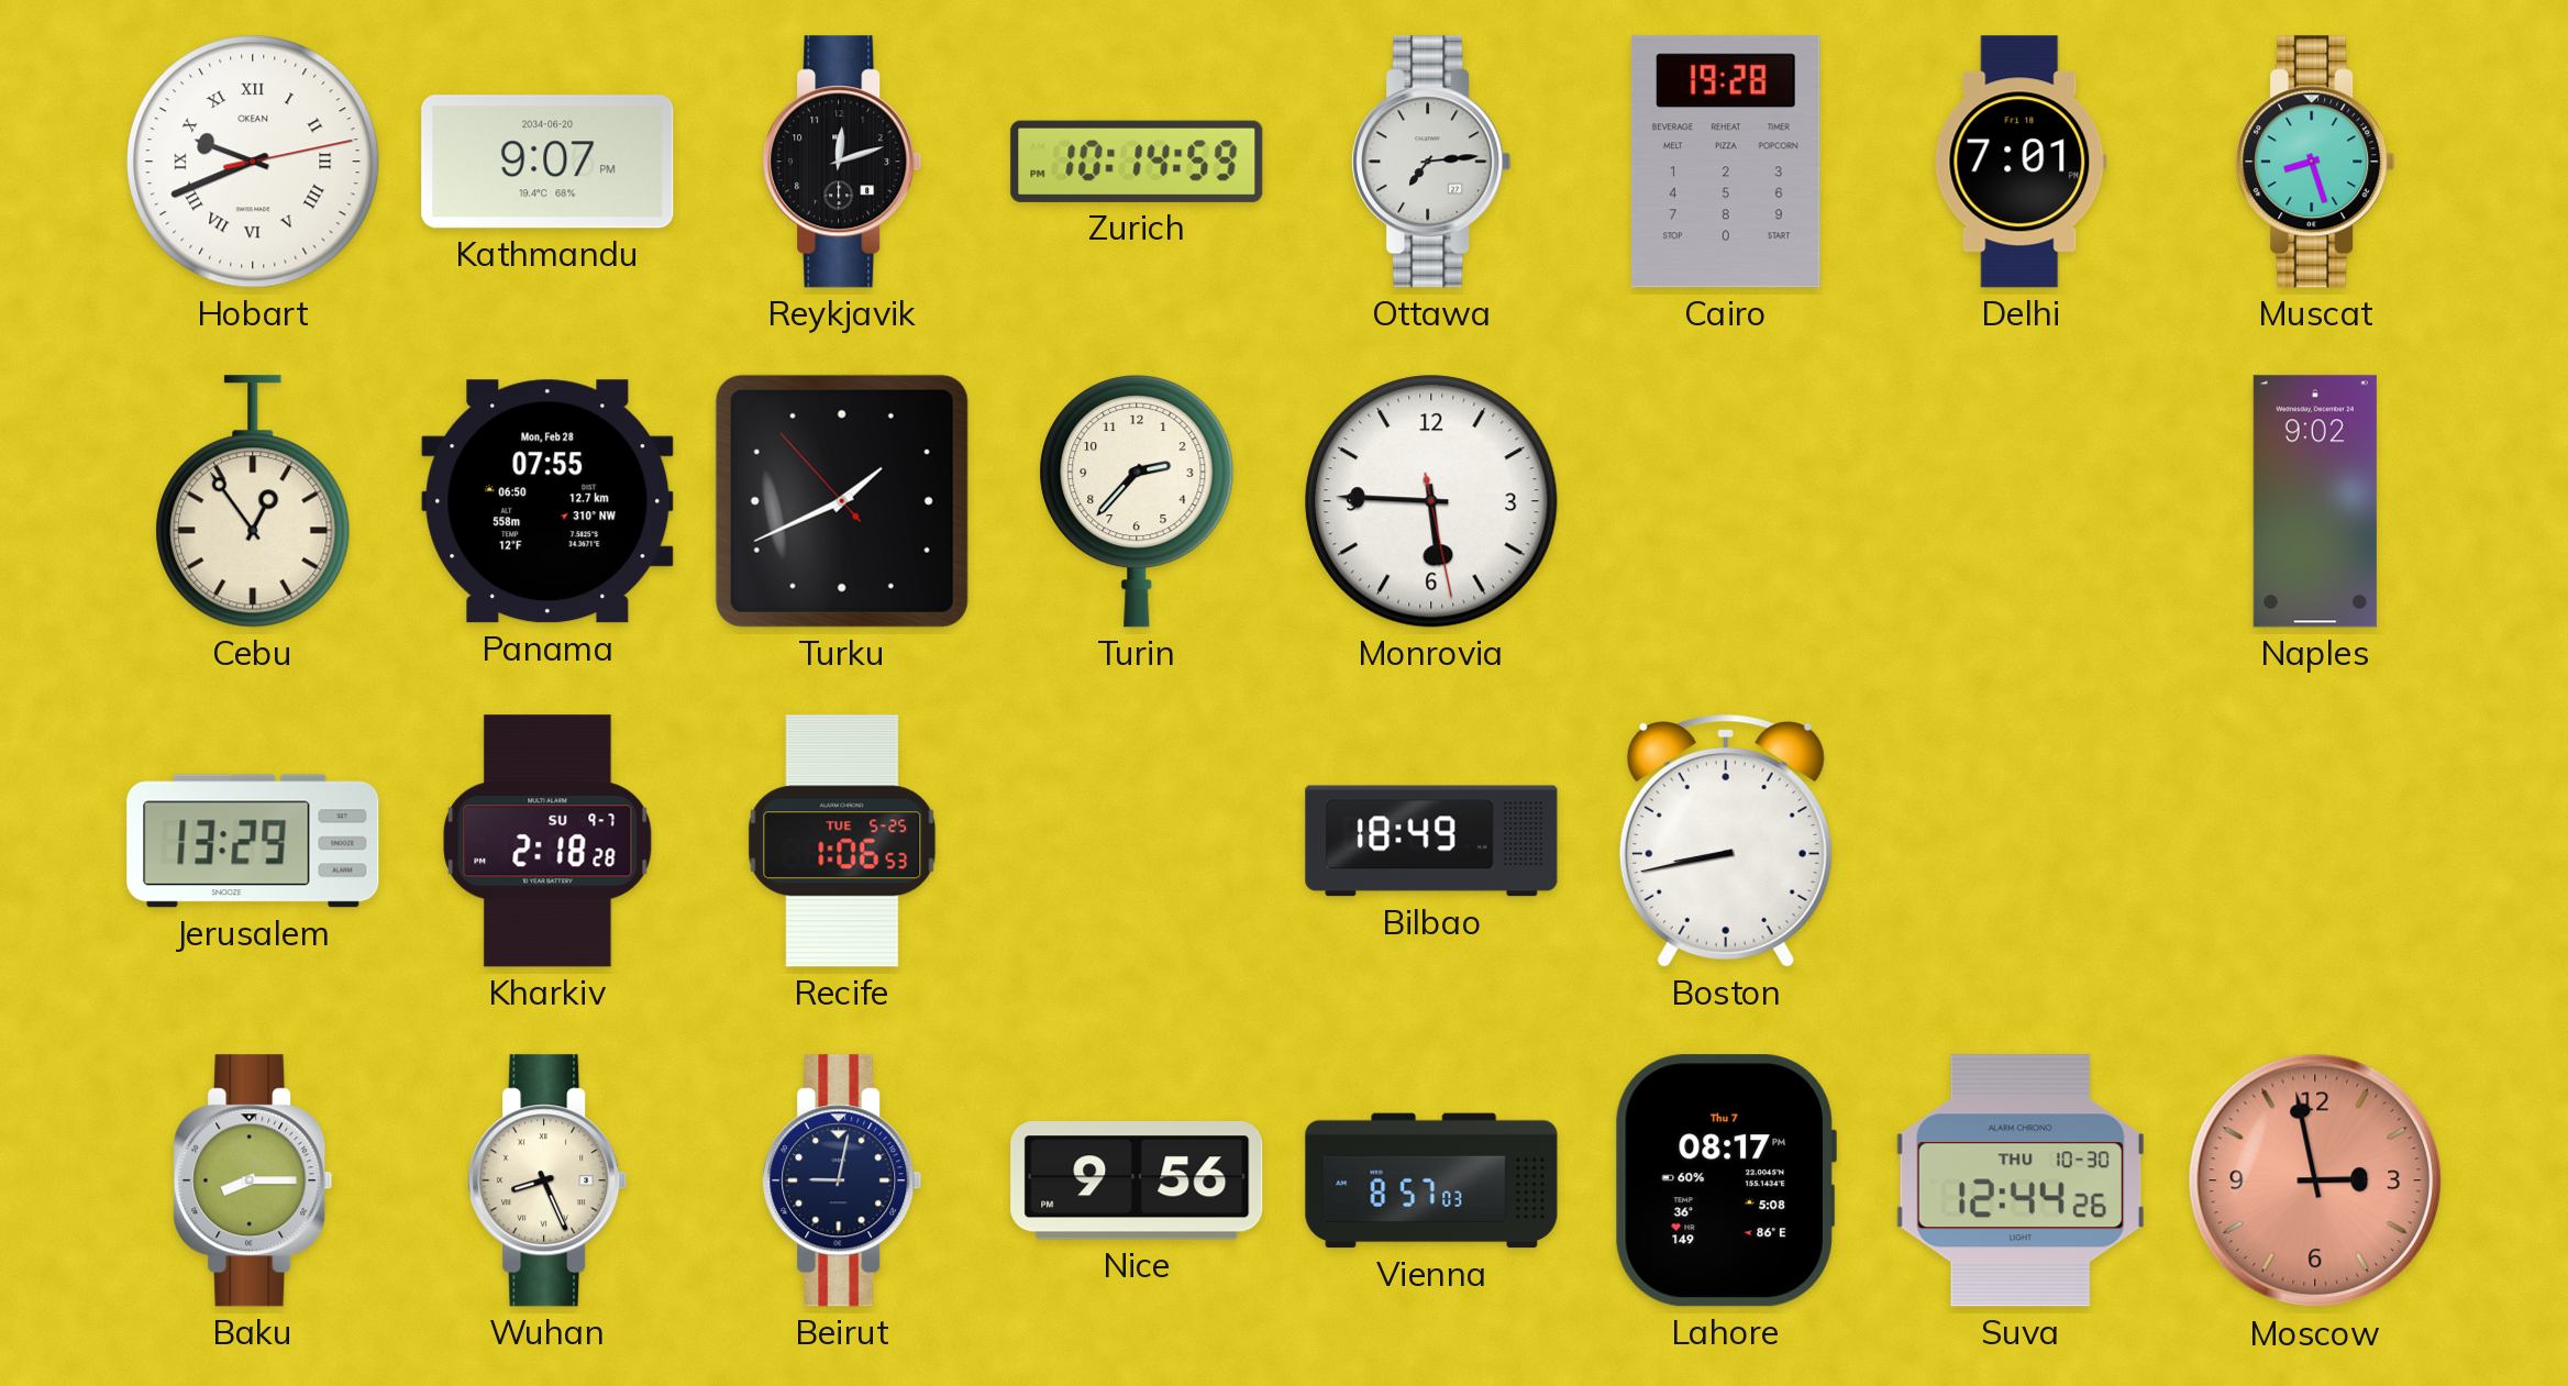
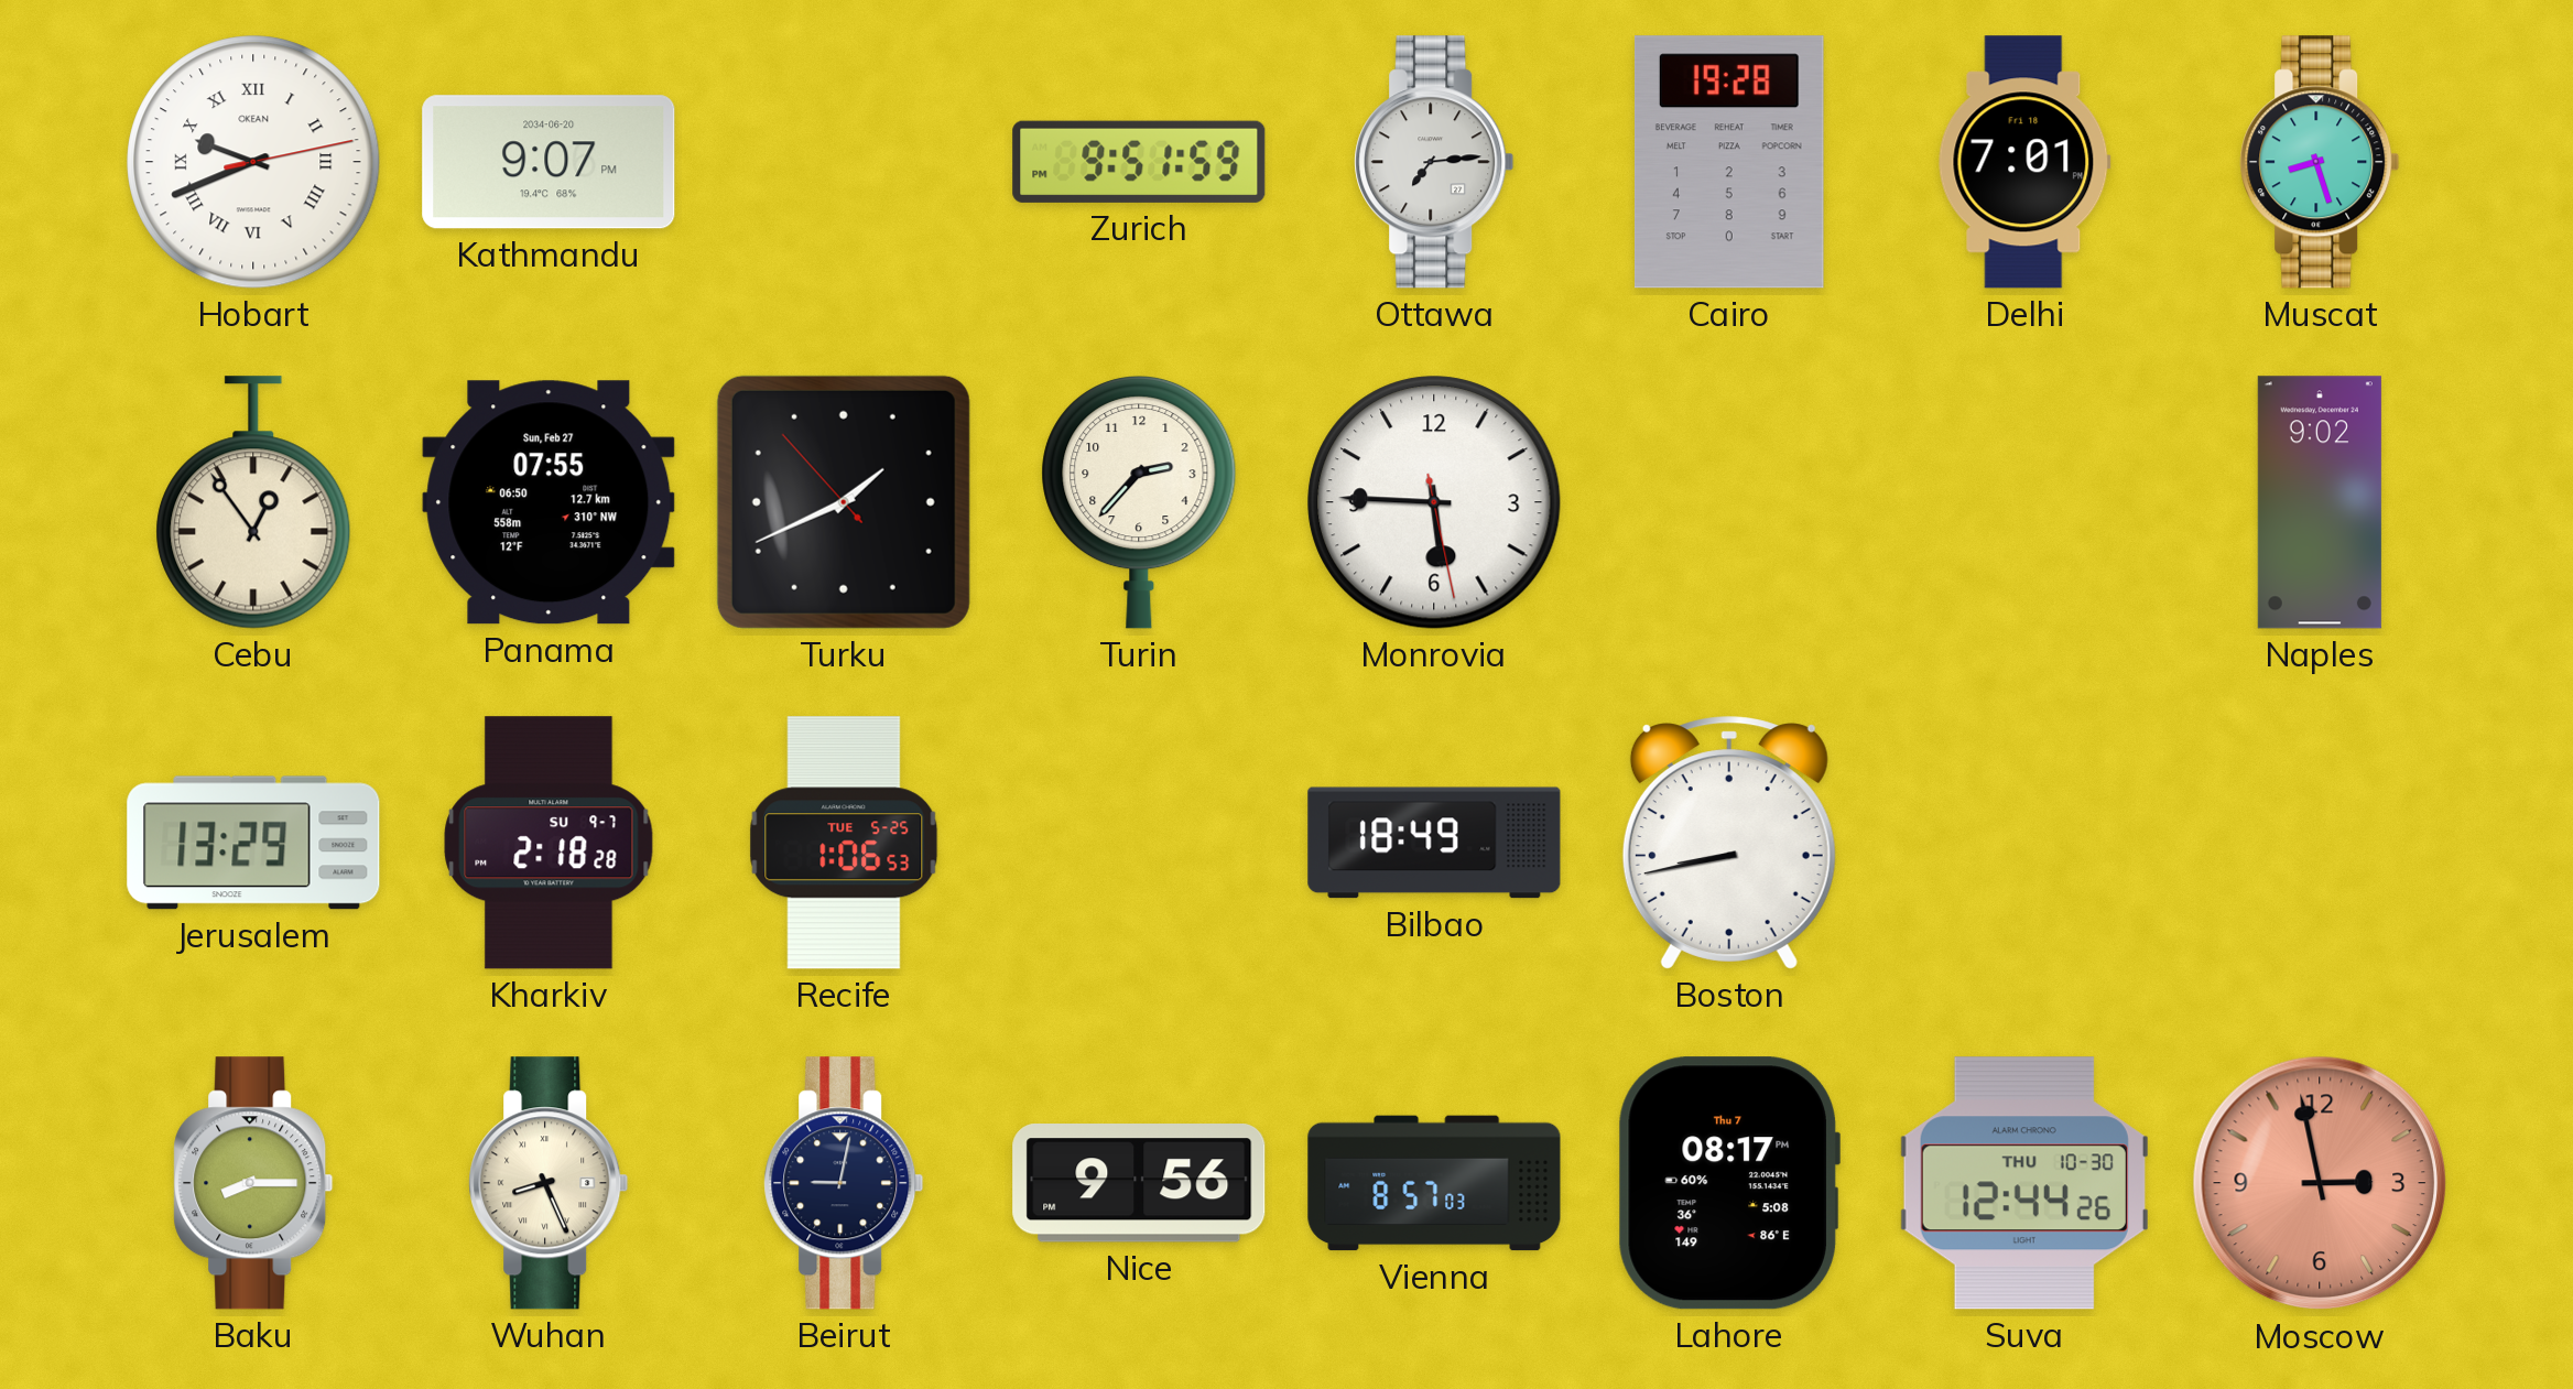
Reykjavik: 12:12 -> none (842, 162)
Zurich: 10:14 -> 9:51 (1139, 162)
Panama date: Mon, Feb 28 -> Sun, Feb 27 (549, 502)
